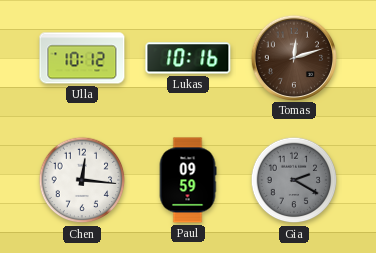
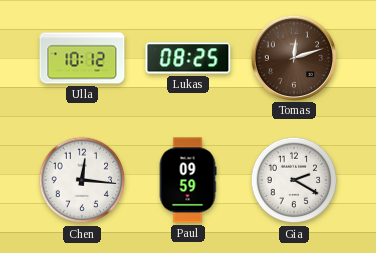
Lukas: 10:16 -> 08:25 (188, 58)
Gia dial: grey -> white (294, 180)
